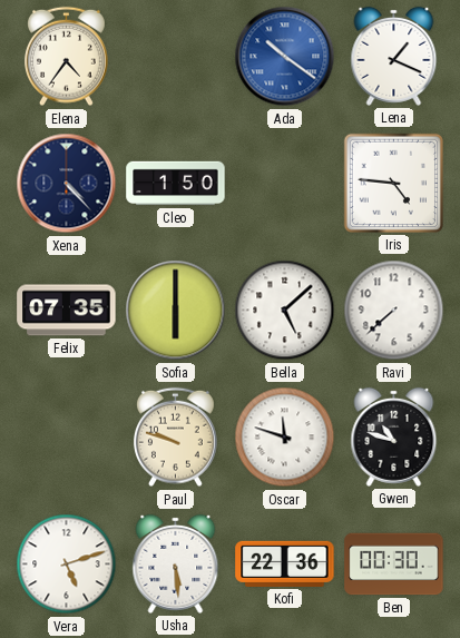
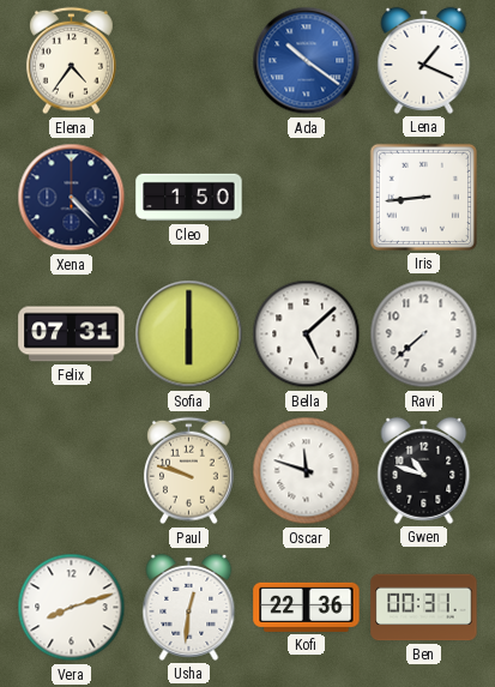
Iris: 4:46 -> 8:44 (423, 197)
Felix: 07:35 -> 07:31 (72, 335)
Vera: 5:12 -> 8:12 (72, 608)
Usha: 5:29 -> 12:31 (189, 607)
Ben: 00:30 -> 00:31 (424, 608)
